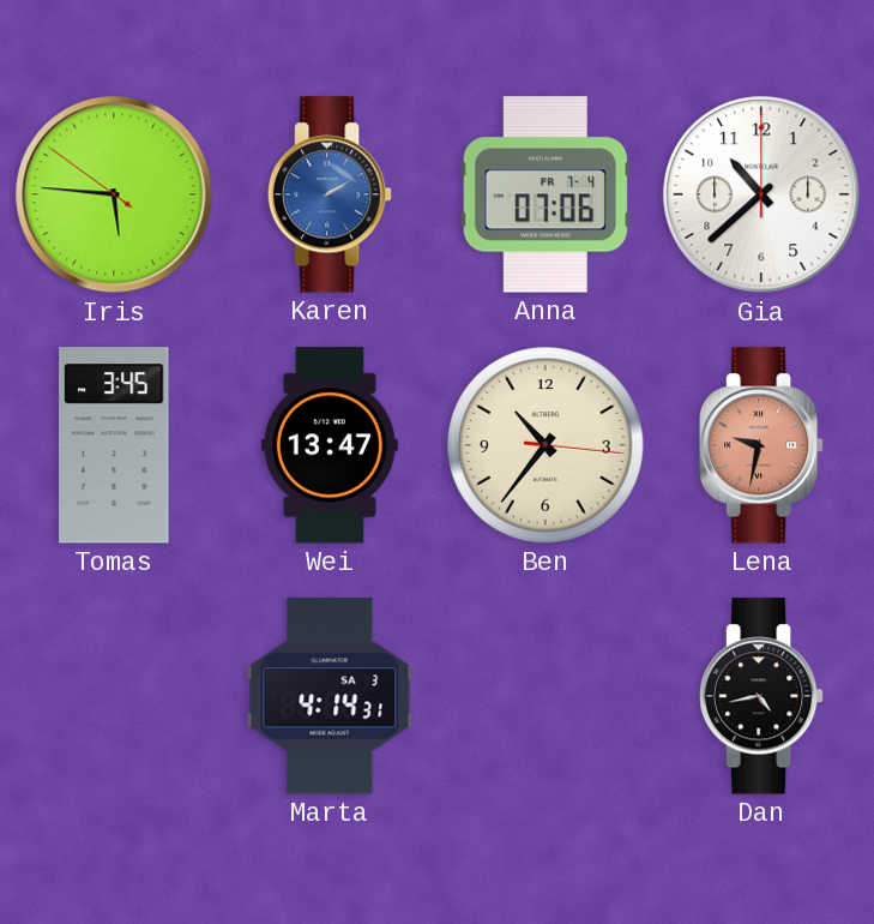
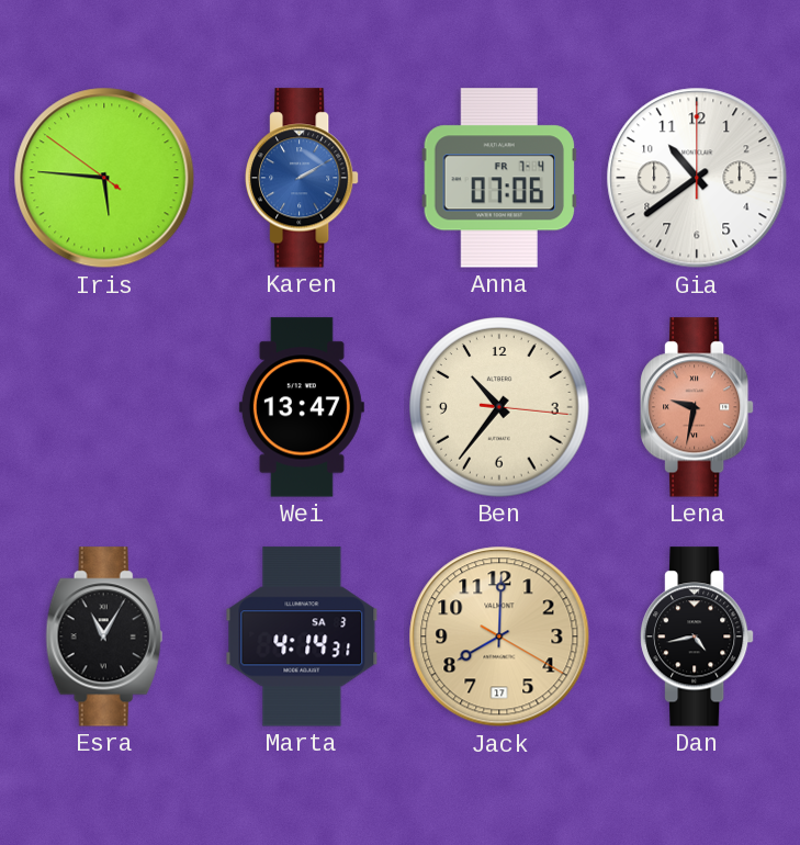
Gia: 10:38 -> 10:39 (697, 178)
Tomas: 3:45 -> none (114, 445)
Esra: none -> 11:05 (104, 636)
Jack: none -> 8:00 (499, 636)
